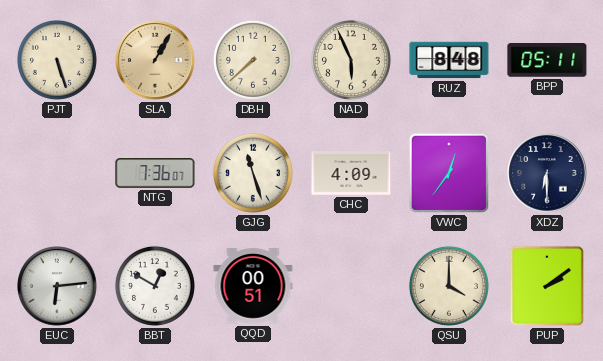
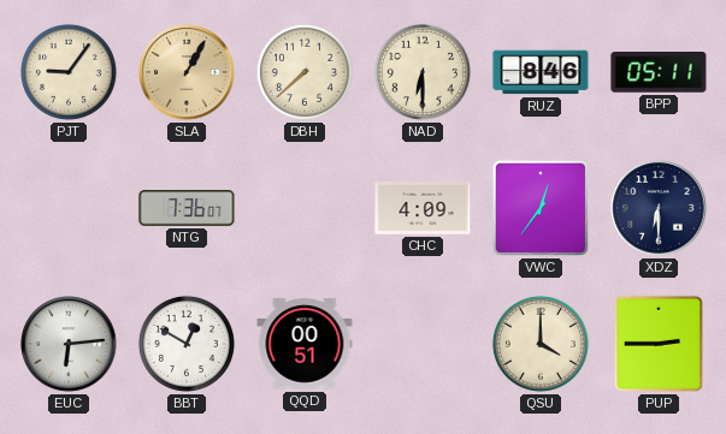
PJT: 5:27 -> 9:06 (69, 72)
NAD: 5:56 -> 6:30 (423, 72)
RUZ: 8:48 -> 8:46 (541, 72)
GJG: 11:27 -> none (253, 173)
PUP: 2:09 -> 2:45 (659, 344)
